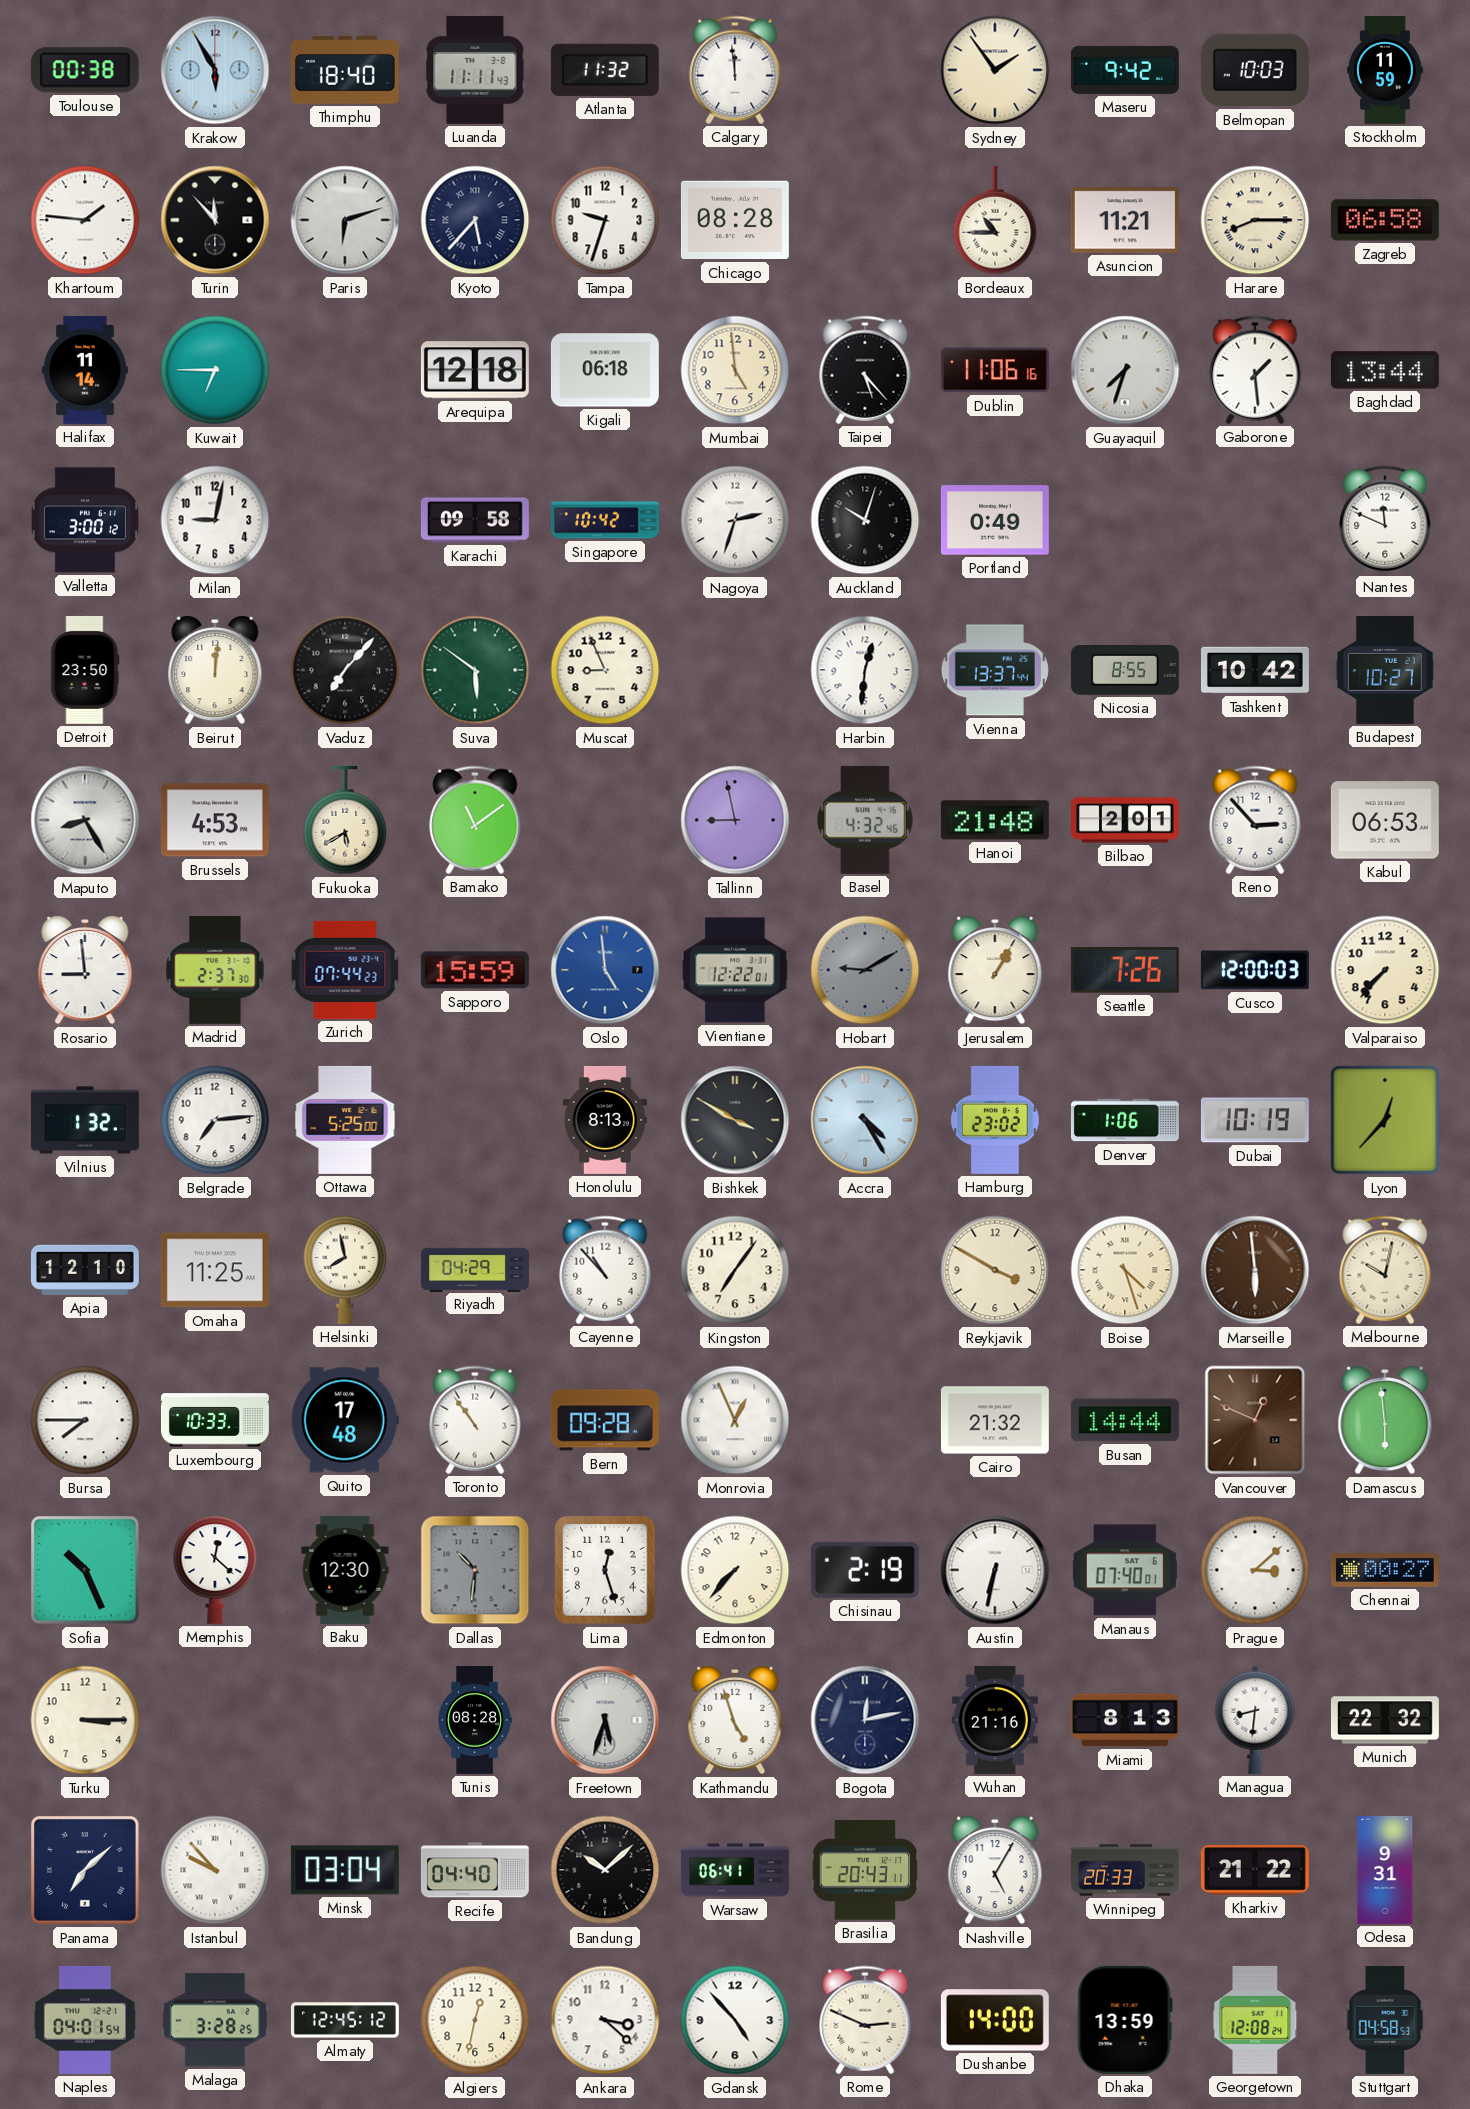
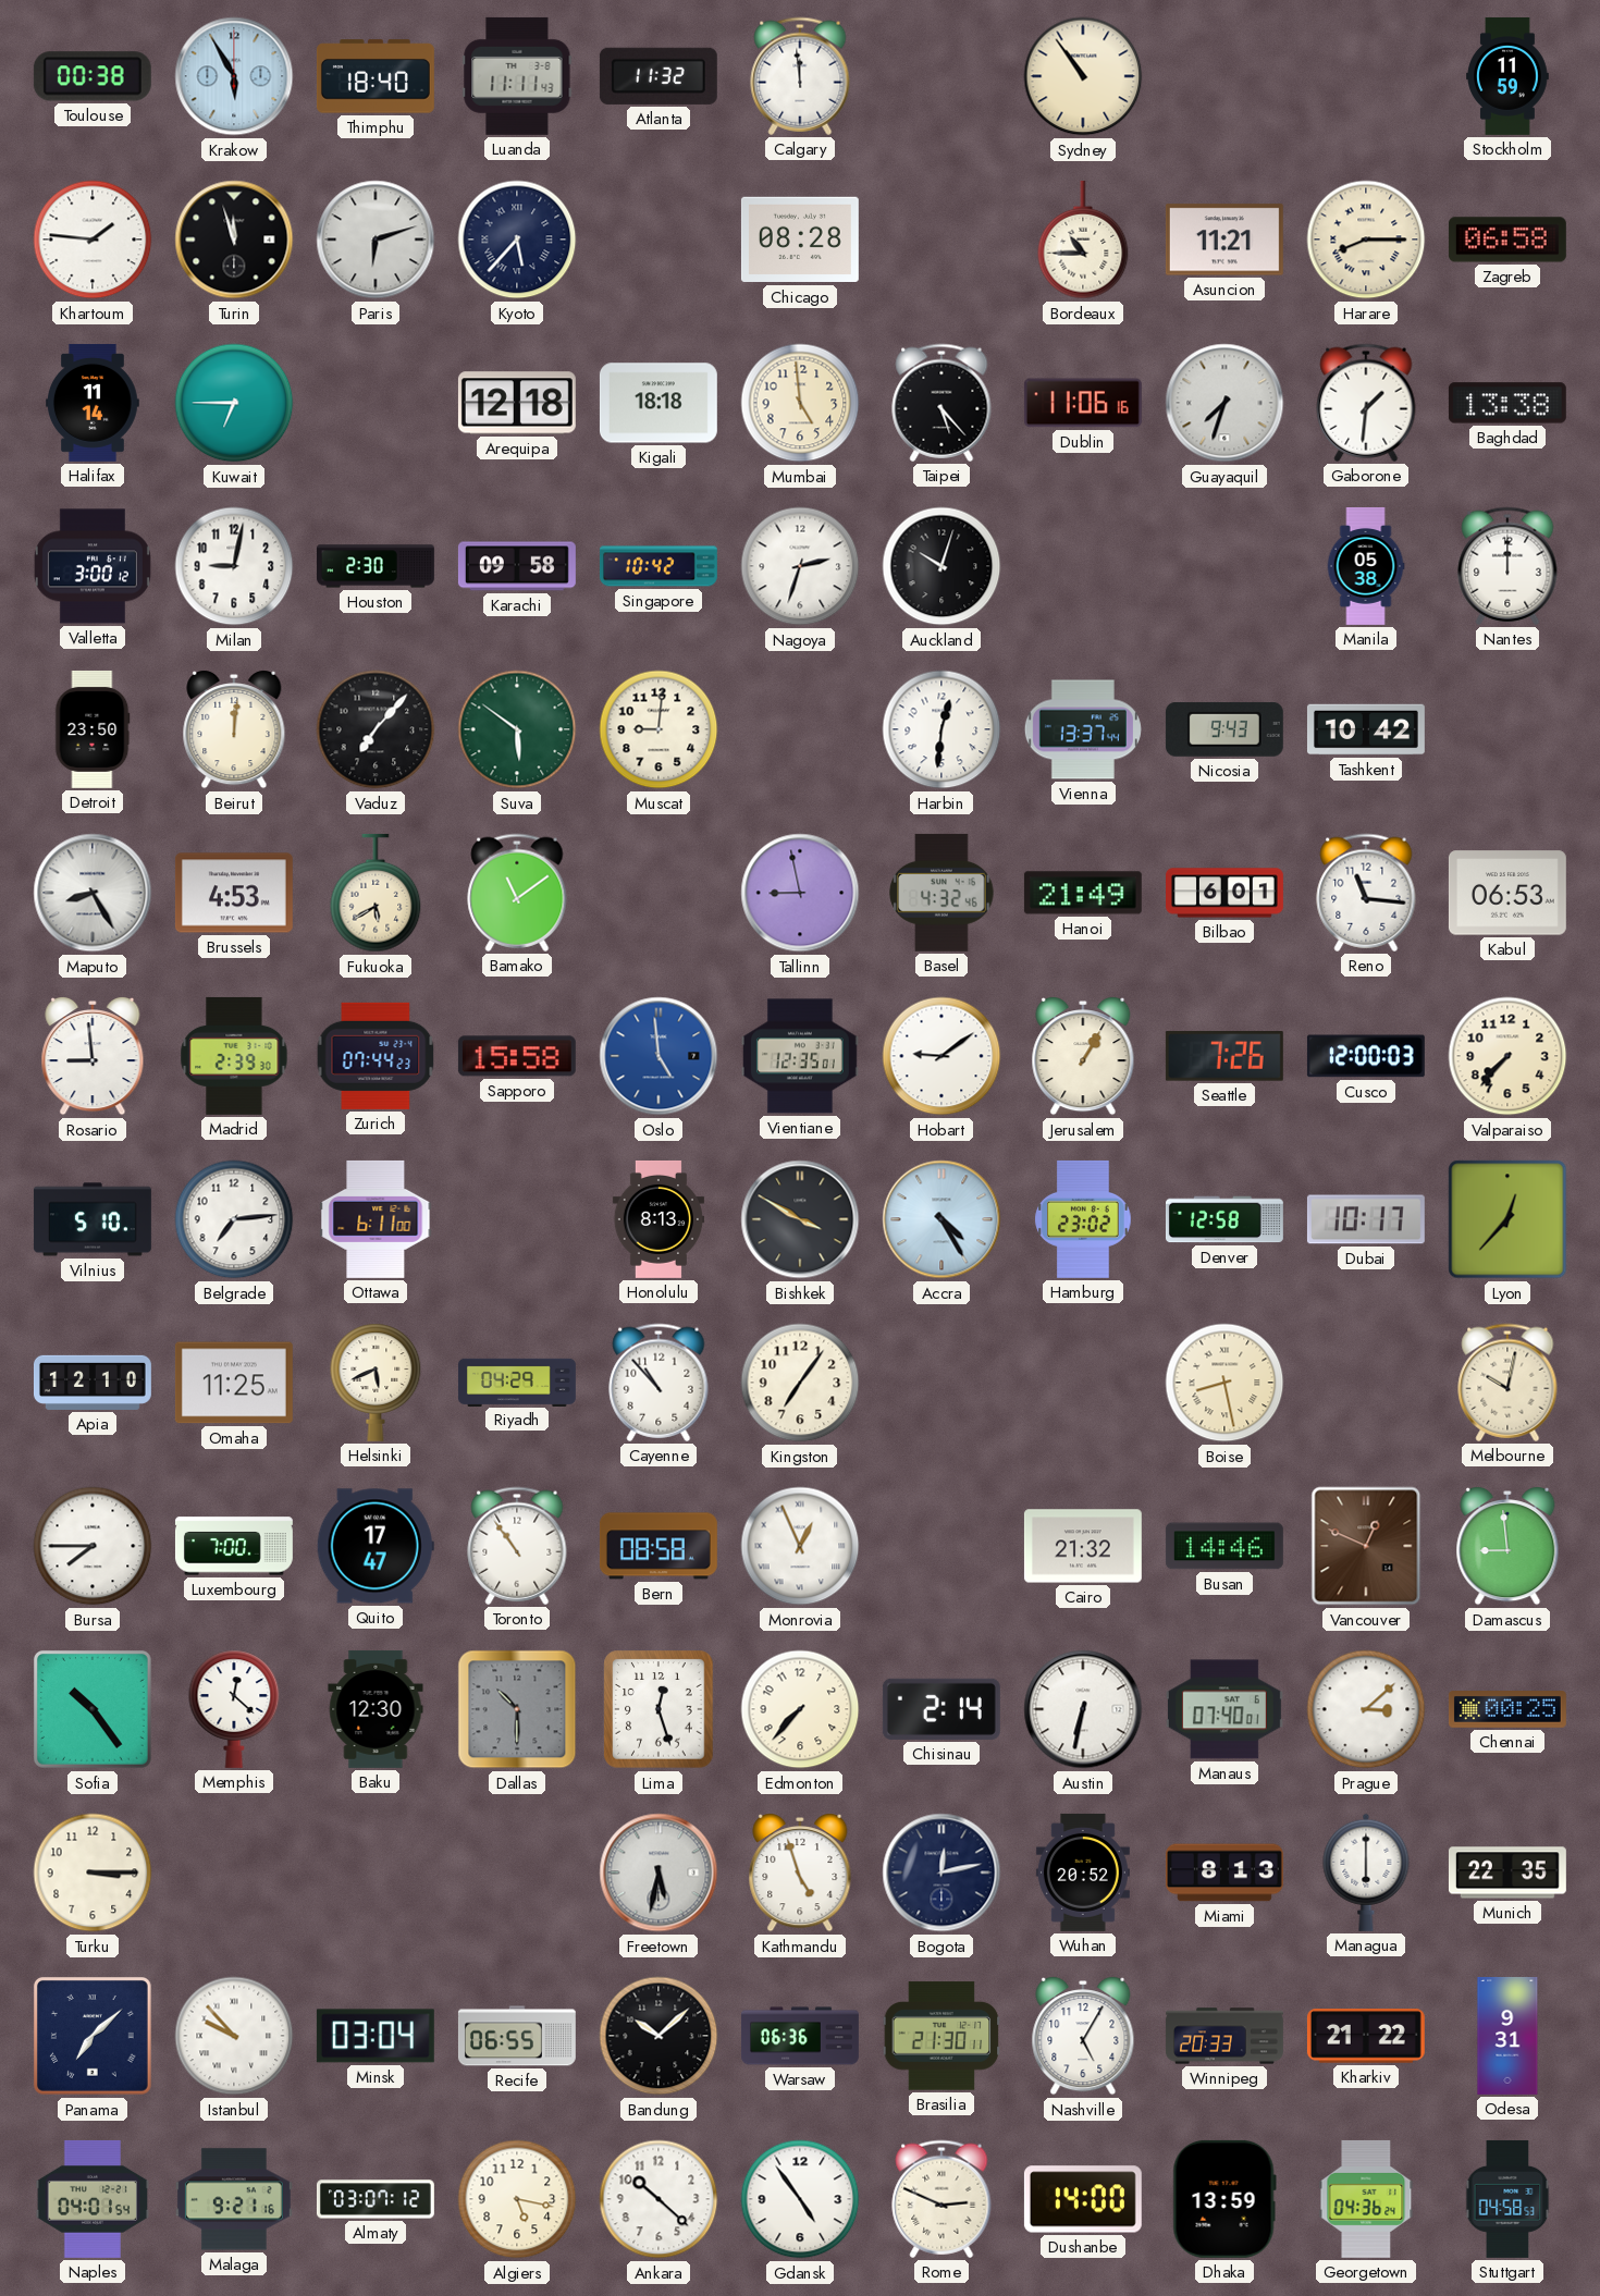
Sydney: 1:54 -> 10:54 (1083, 76)
Maseru: 9:42 -> none (1125, 70)
Belmopan: 10:03 -> none (1255, 70)
Turin: 11:53 -> 11:57 (234, 240)
Tampa: 9:33 -> none (605, 220)
Kigali: 06:18 -> 18:18 (659, 403)
Gaborone: 1:29 -> 1:31 (1366, 403)
Baghdad: 13:44 -> 13:38 (1507, 403)
Houston: none -> 2:30 (376, 566)
Portland: 0:49 -> none (995, 520)
Manila: none -> 05:38 (1366, 566)
Nantes: 11:49 -> 12:00 (1507, 566)
Muscat: 8:56 -> 9:01 (659, 729)
Nicosia: 8:55 -> 9:43 (1224, 729)
Budapest: 10:27 -> none (1385, 670)
Hanoi: 21:48 -> 21:49 (1083, 893)
Bilbao: 2:01 -> 6:01 (1226, 893)
Reno: 2:53 -> 11:16 (1366, 893)
Madrid: 2:37 -> 2:39 (234, 1056)
Sapporo: 15:59 -> 15:58 (517, 1056)
Vientiane: 12:22 -> 12:35 (800, 1056)
Hobart: 9:10 -> 9:09 (941, 1056)
Hobart dial: grey -> white (941, 1056)
Vilnius: 1:32 -> 5:10 (93, 1219)
Ottawa: 5:25 -> 6:11 (376, 1219)
Denver: 1:06 -> 12:58 (1224, 1219)
Dubai: 10:19 -> 10:17 (1366, 1219)
Helsinki: 7:58 -> 5:41 (376, 1383)
Reykjavik: 3:50 -> none (995, 1270)
Boise: 4:27 -> 8:28 (1224, 1383)
Marseille: 5:59 -> none (1255, 1270)
Luxembourg: 10:33 -> 7:00 (234, 1546)
Quito: 17:48 -> 17:47 (376, 1546)
Bern: 09:28 -> 08:58 (659, 1546)
Busan: 14:44 -> 14:46 (1224, 1546)
Damascus: 5:59 -> 8:59 (1507, 1547)
Sofia: 10:26 -> 10:24 (93, 1709)
Dallas: 10:31 -> 10:30 (517, 1709)
Chisinau: 2:19 -> 2:14 (941, 1709)
Chennai: 00:27 -> 00:25 (1507, 1710)
Tunis: 08:28 -> none (475, 1721)
Freetown: 5:33 -> 5:32 (659, 1873)
Wuhan: 21:16 -> 20:52 (1083, 1873)
Managua: 8:31 -> 6:00 (1366, 1873)
Munich: 22:32 -> 22:35 (1507, 1873)
Recife: 04:40 -> 06:55 (517, 2036)
Warsaw: 06:41 -> 06:36 (800, 2036)
Brasilia: 20:43 -> 21:30 (941, 2036)
Malaga: 3:28 -> 9:21 (234, 2199)
Almaty: 12:45 -> 03:07 (376, 2199)
Algiers: 12:32 -> 5:17 (517, 2199)
Ankara: 3:22 -> 10:22 (659, 2199)
Gdansk: 4:53 -> 4:54 (800, 2199)
Georgetown: 12:08 -> 04:36 (1366, 2199)
